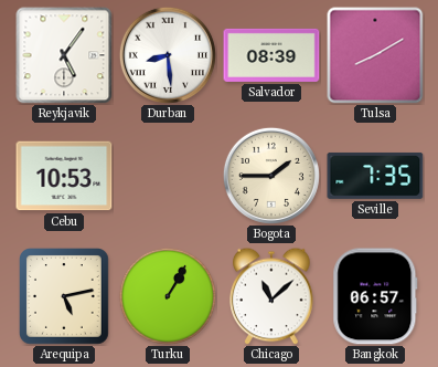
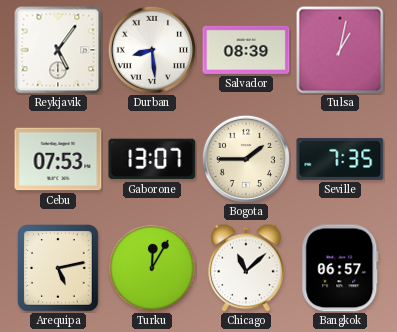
Tulsa: 8:10 -> 1:02 (340, 50)
Cebu: 10:53 -> 07:53 (58, 159)
Gaborone: none -> 13:07 (152, 159)
Turku: 1:05 -> 12:05 (152, 268)
